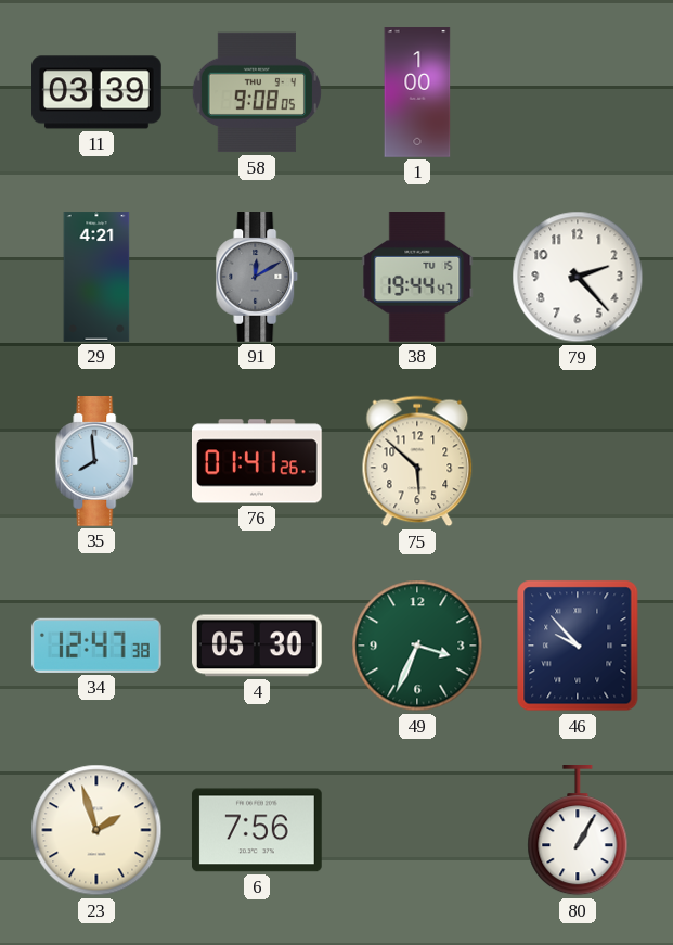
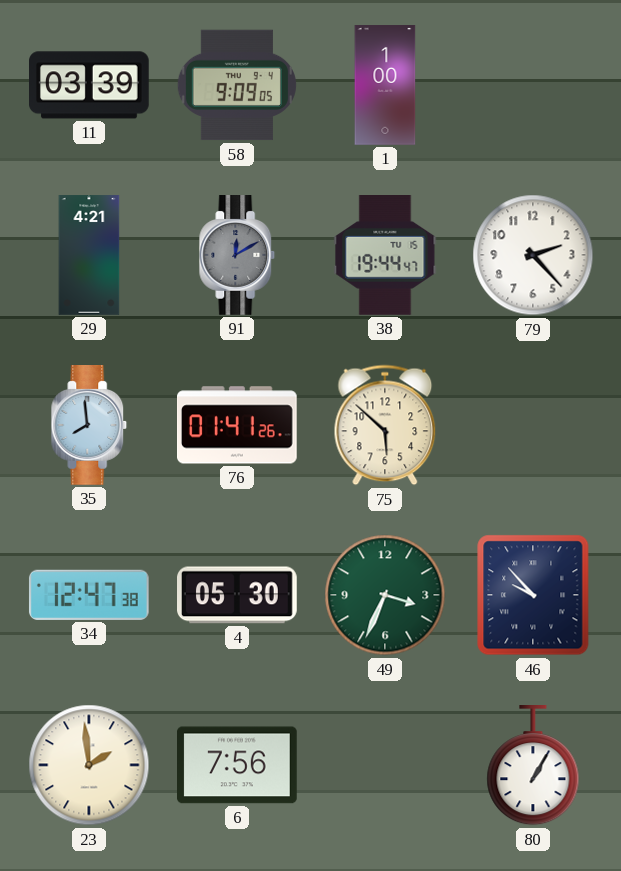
58: 9:08 -> 9:09 (237, 85)
23: 1:57 -> 1:59 (89, 765)
